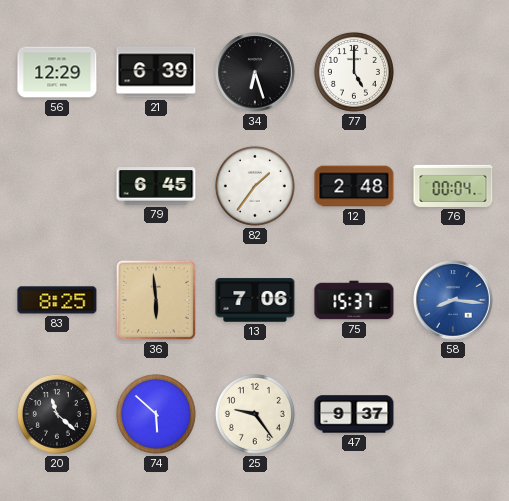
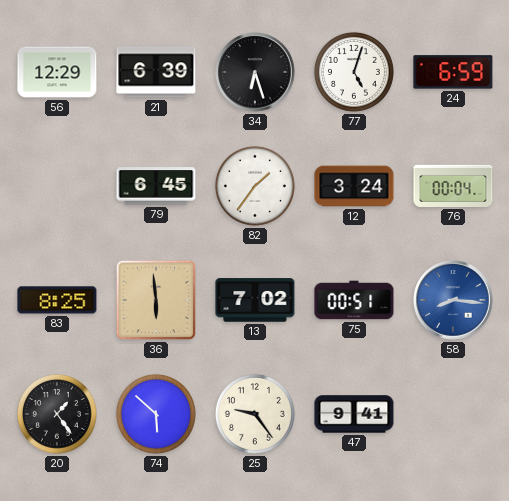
77: 5:00 -> 5:03 (354, 72)
24: none -> 6:59 (453, 72)
12: 2:48 -> 3:24 (354, 186)
13: 7:06 -> 7:02 (255, 300)
75: 15:37 -> 00:51 (354, 300)
20: 11:22 -> 1:24 (57, 414)
47: 9:37 -> 9:41 (354, 414)
